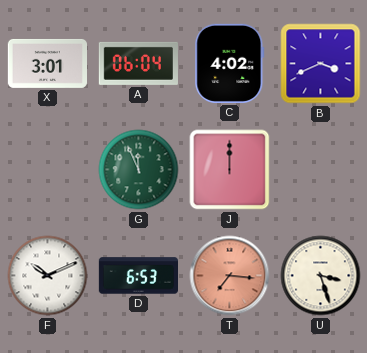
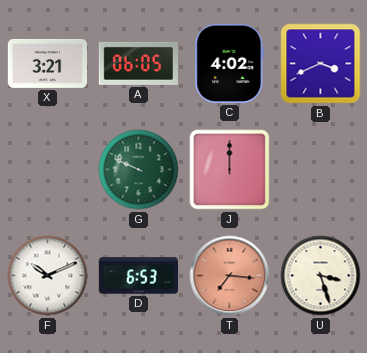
X: 3:01 -> 3:21 (47, 63)
A: 06:04 -> 06:05 (138, 63)
G: 11:56 -> 9:49 (139, 170)
